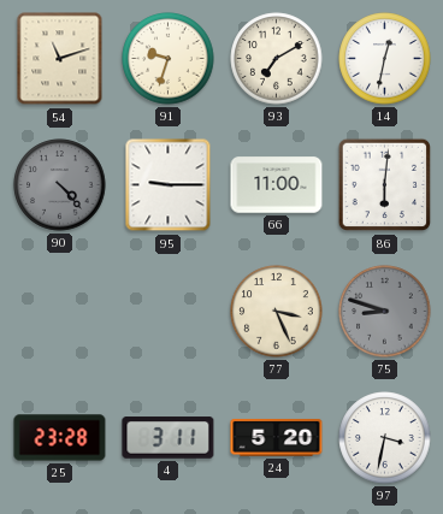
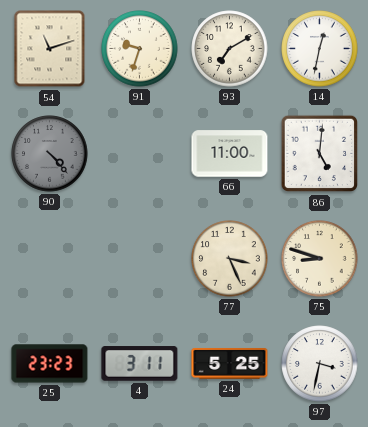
95: 9:15 -> none (169, 185)
86: 6:01 -> 5:01 (320, 154)
75 dial: grey -> cream (320, 259)
25: 23:28 -> 23:23 (50, 364)
24: 5:20 -> 5:25 (230, 363)
